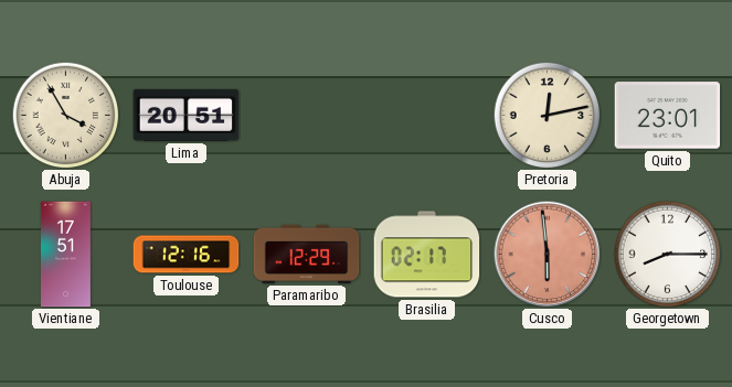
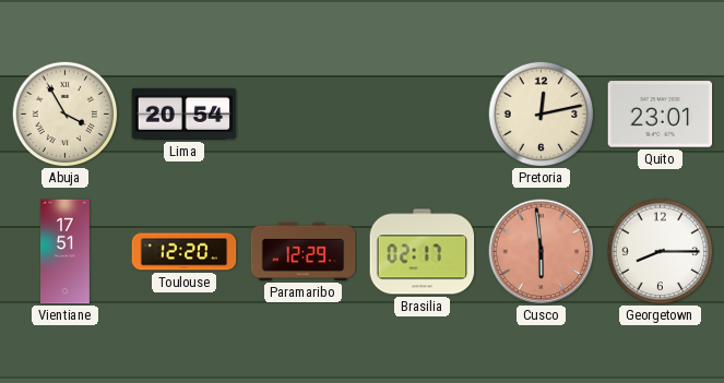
Lima: 20:51 -> 20:54 (185, 113)
Toulouse: 12:16 -> 12:20 (185, 252)
